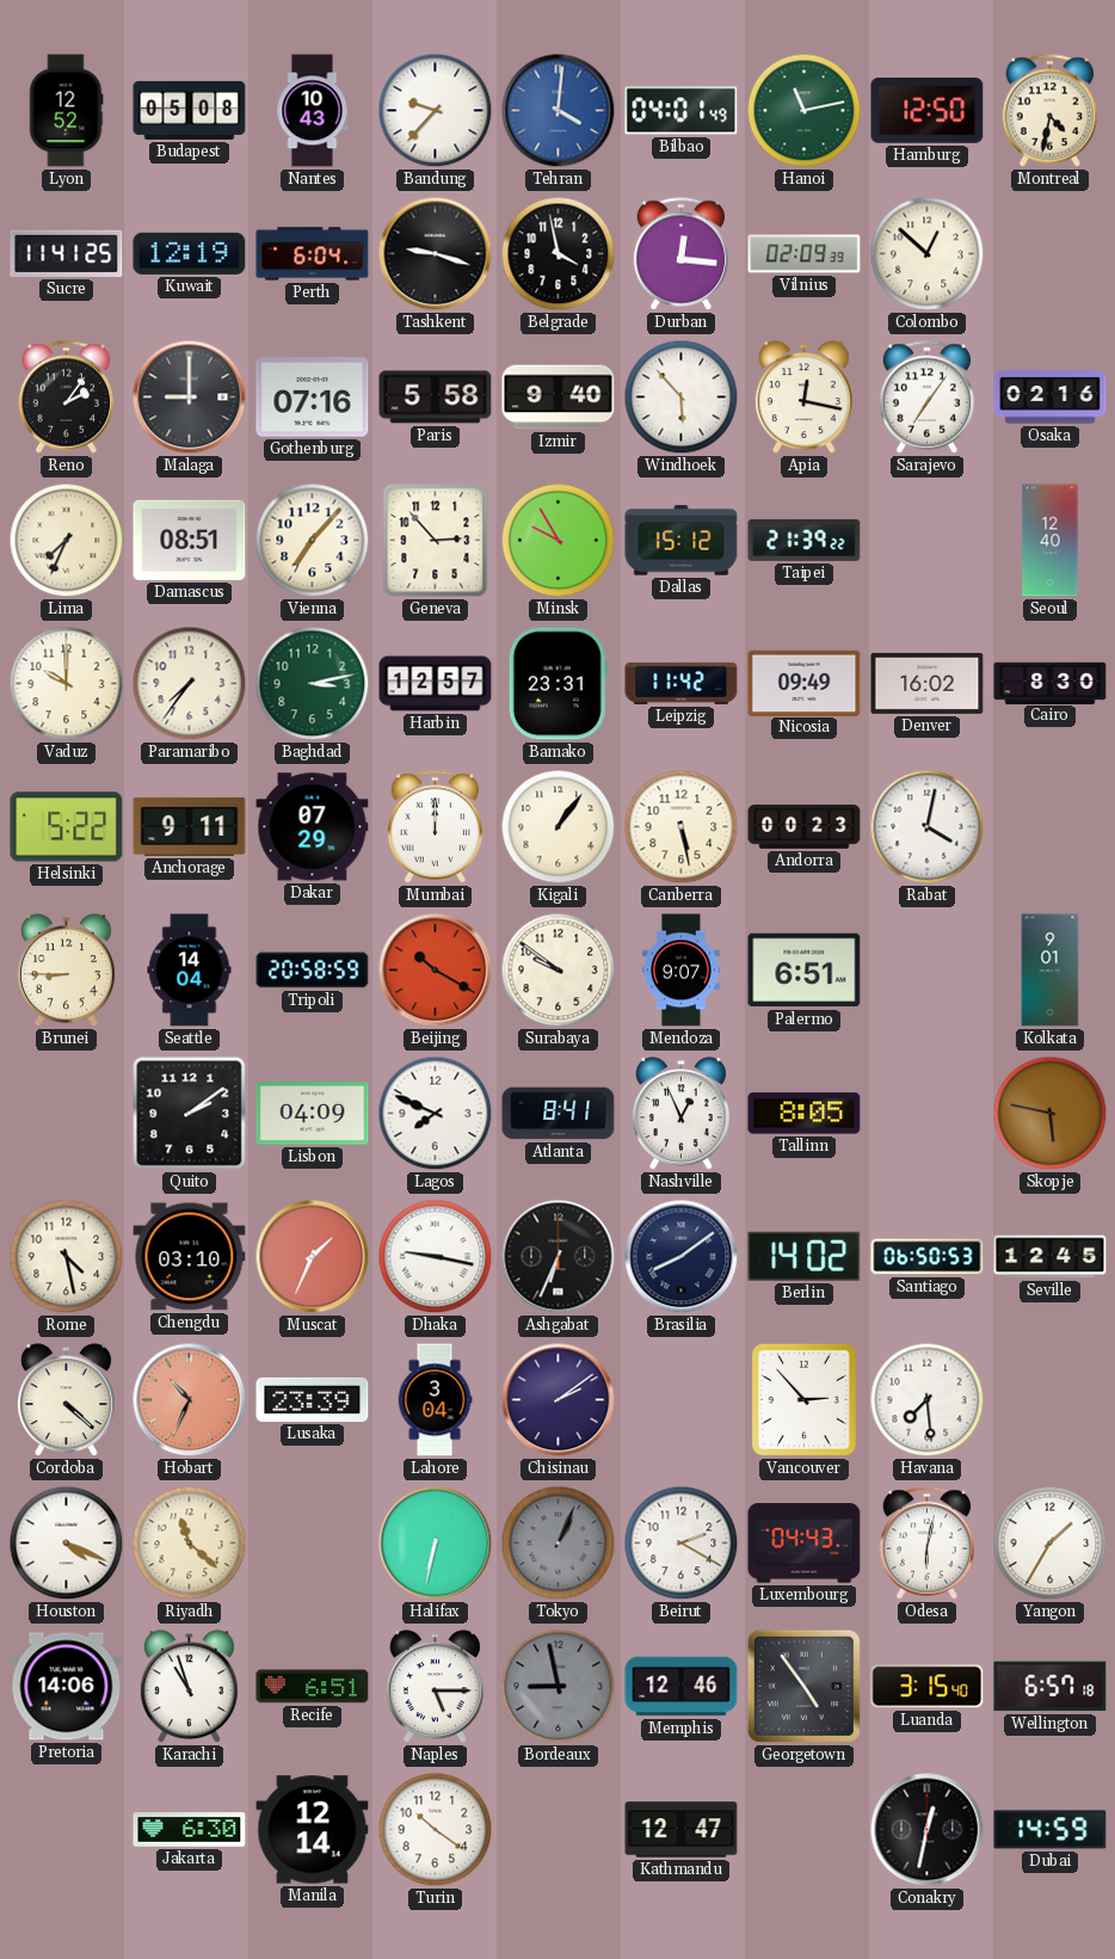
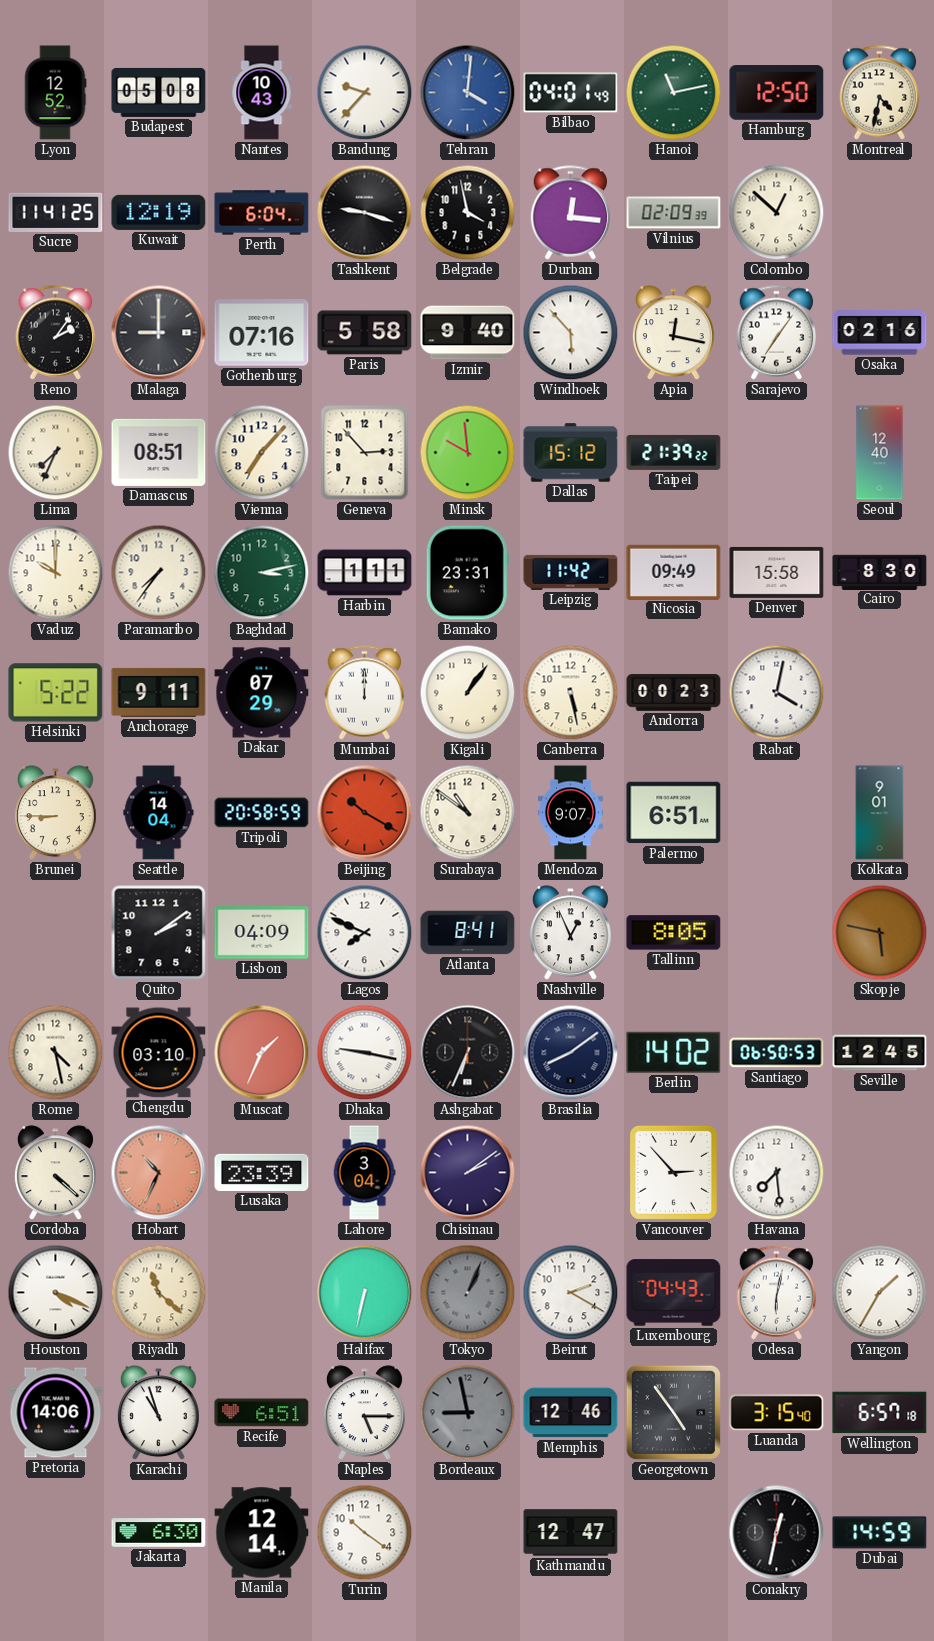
Minsk: 9:55 -> 9:59 (468, 453)
Harbin: 12:57 -> 1:11 (365, 573)
Denver: 16:02 -> 15:58 (777, 572)
Surabaya: 9:51 -> 10:51 (468, 813)
